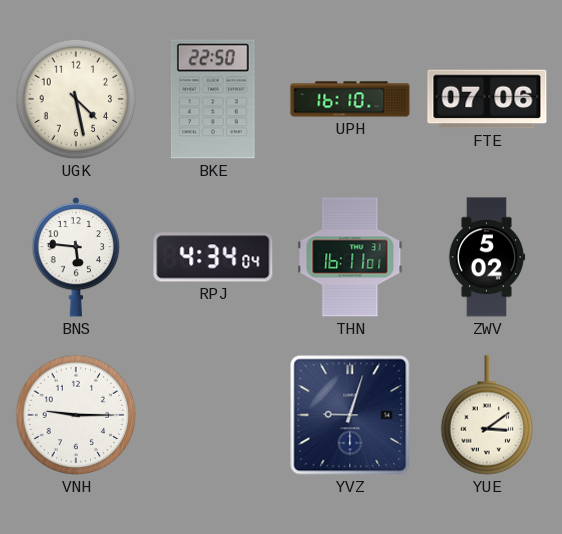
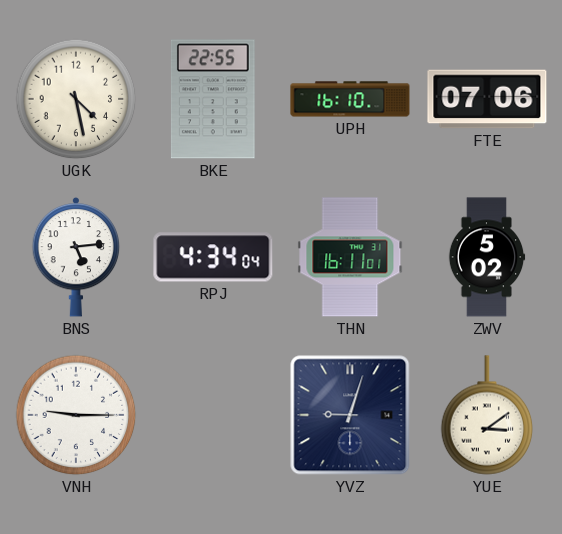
BKE: 22:50 -> 22:55 (213, 99)
BNS: 5:46 -> 5:14 (76, 257)
